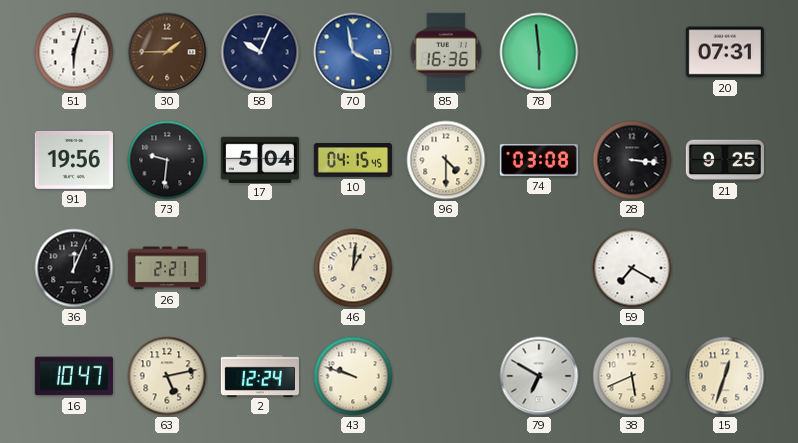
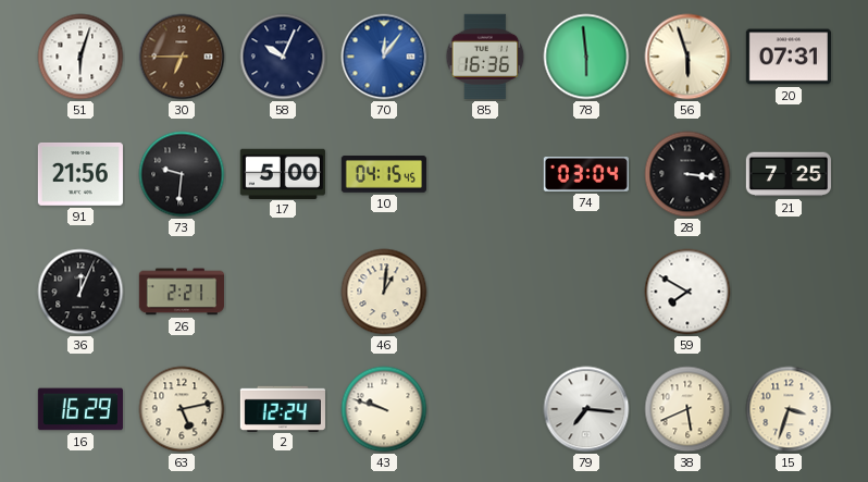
30: 1:45 -> 6:45 (182, 57)
70: 3:58 -> 12:06 (384, 57)
56: none -> 5:57 (687, 57)
91: 19:56 -> 21:56 (80, 174)
17: 5:04 -> 5:00 (283, 173)
96: 4:30 -> none (446, 160)
74: 03:08 -> 03:04 (586, 174)
21: 9:25 -> 7:25 (789, 174)
59: 7:20 -> 7:50 (687, 292)
16: 10:47 -> 16:29 (80, 409)
79: 6:50 -> 7:16 (586, 409)
15: 12:33 -> 3:33 (789, 409)
